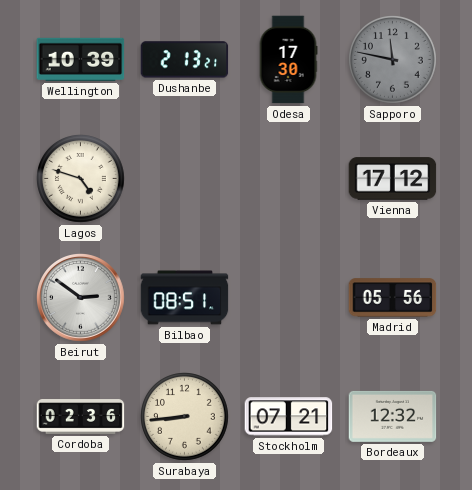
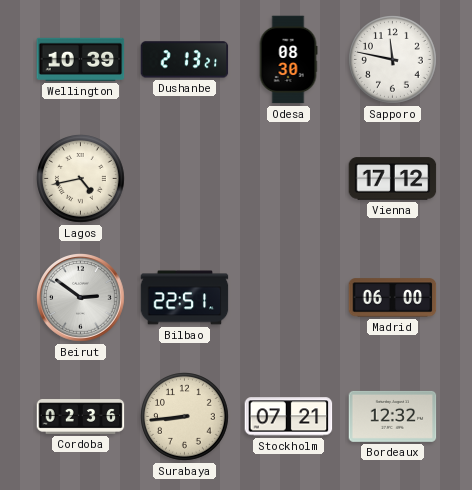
Odesa: 17:30 -> 08:30 (288, 60)
Sapporo dial: grey -> white (393, 60)
Lagos: 4:48 -> 4:43 (81, 179)
Bilbao: 08:51 -> 22:51 (185, 298)
Madrid: 05:56 -> 06:00 (393, 298)
